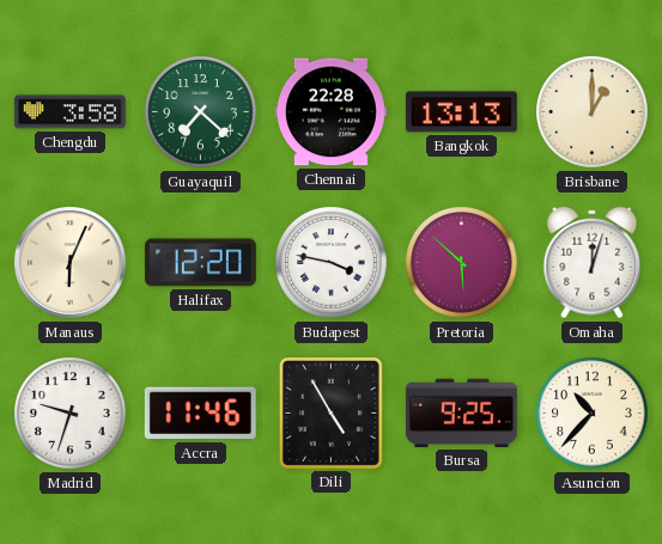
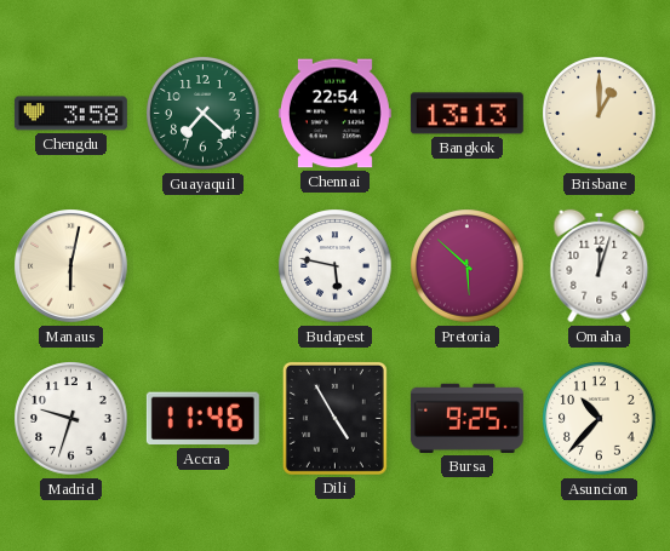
Chennai: 22:28 -> 22:54 (334, 114)
Manaus: 6:04 -> 6:02 (71, 266)
Halifax: 12:20 -> none (200, 263)
Budapest: 3:47 -> 5:47 (336, 266)
